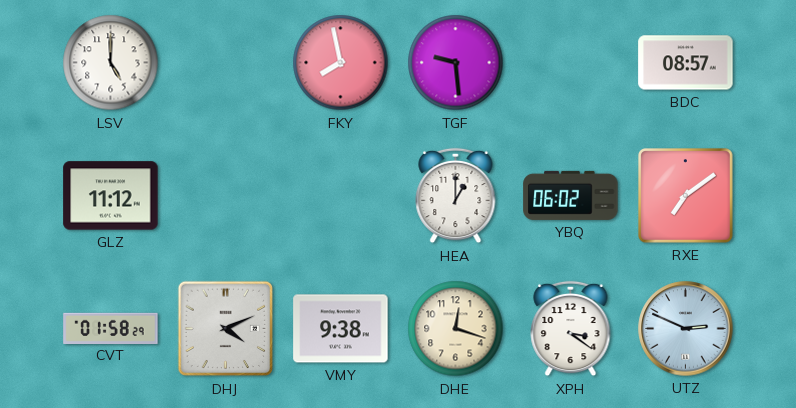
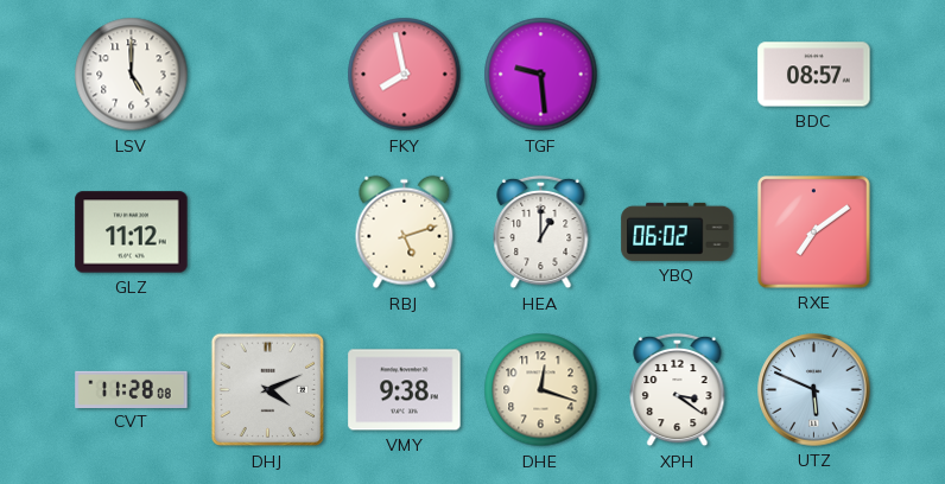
RBJ: none -> 5:12 (405, 233)
CVT: 01:58 -> 11:28 (132, 389)
UTZ: 2:49 -> 5:49 (814, 390)
